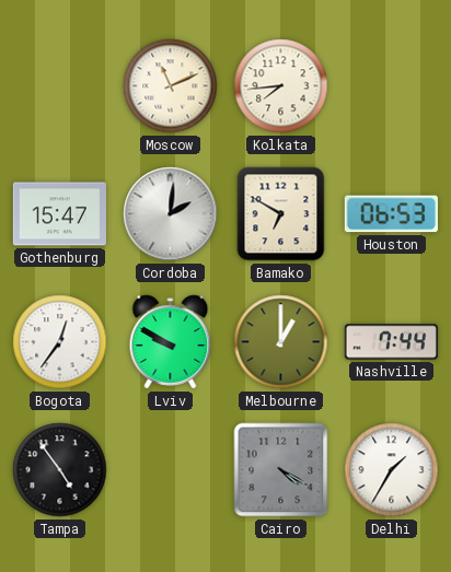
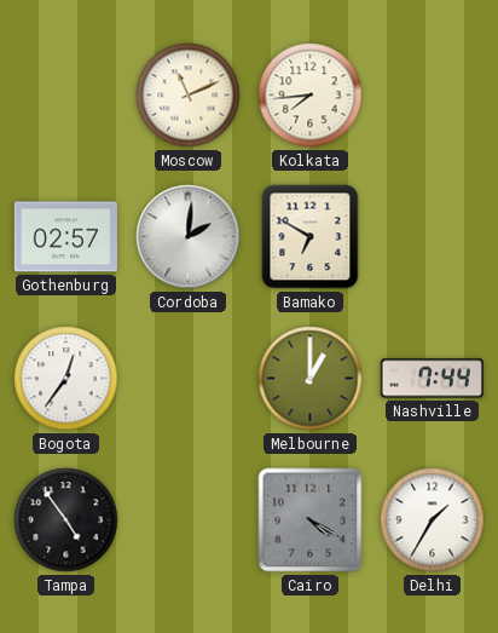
Gothenburg: 15:47 -> 02:57 (65, 237)
Houston: 06:53 -> none (391, 214)
Lviv: 9:50 -> none (171, 342)
